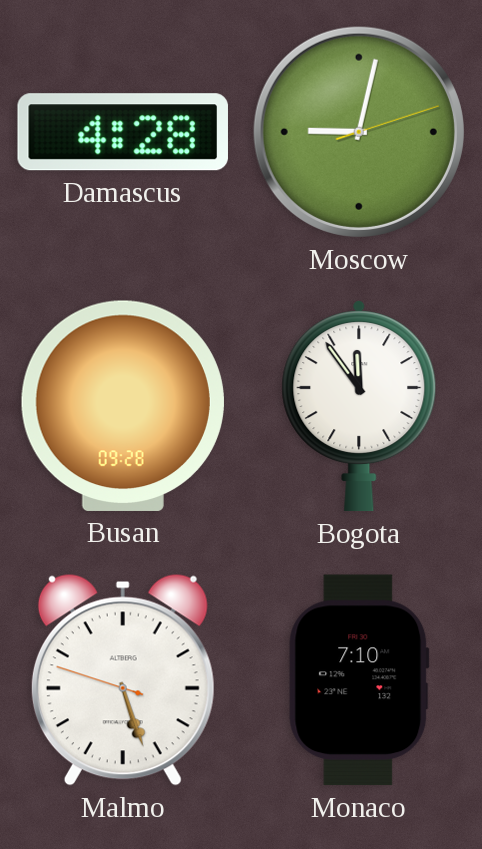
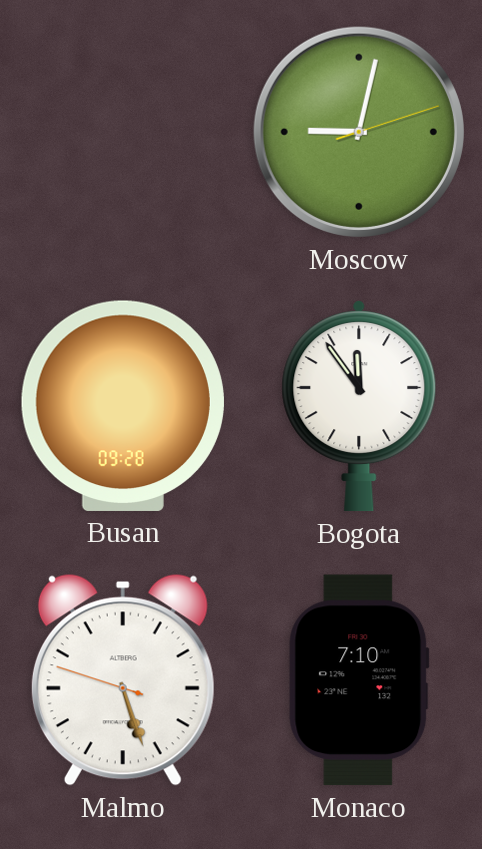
Damascus: 4:28 -> none (123, 132)
